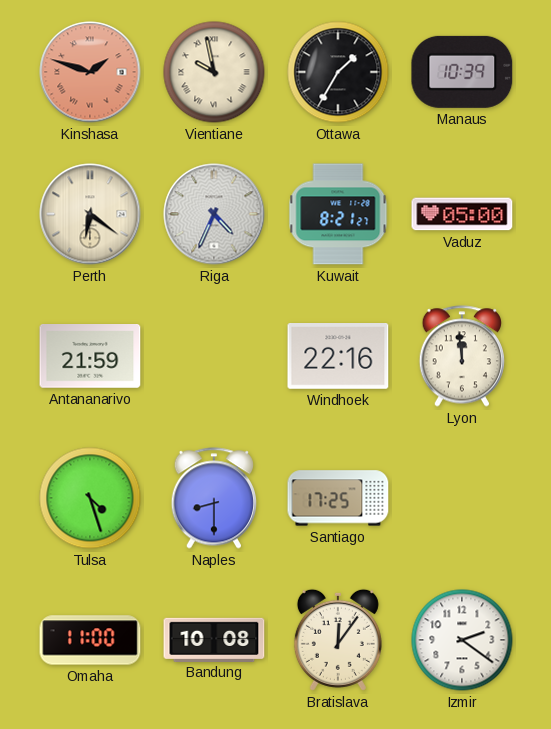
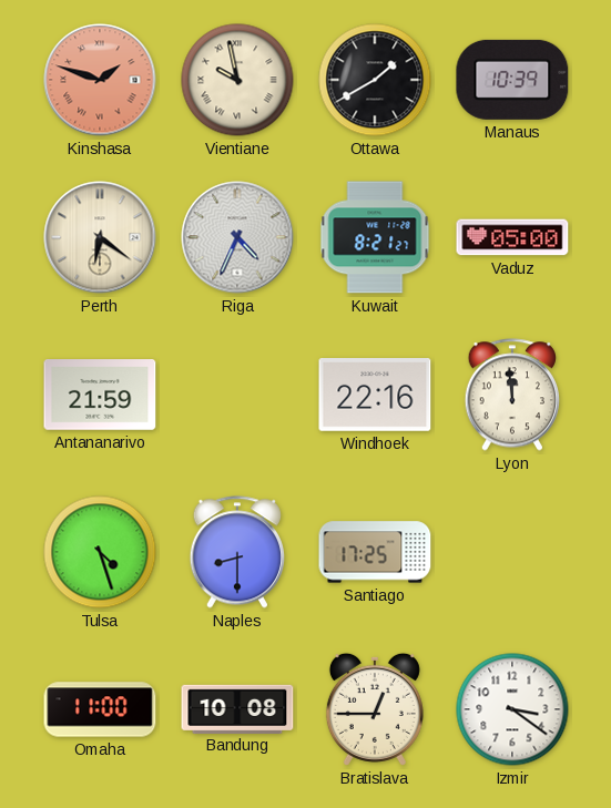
Ottawa: 1:35 -> 1:40 (375, 80)
Bratislava: 12:06 -> 12:45 (375, 709)
Izmir: 2:21 -> 3:21 (512, 709)
